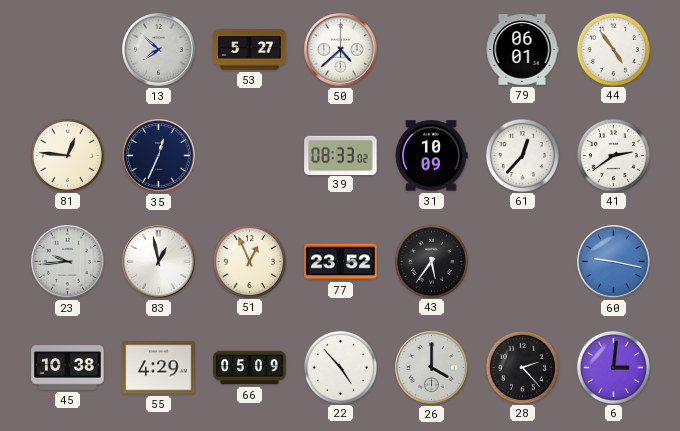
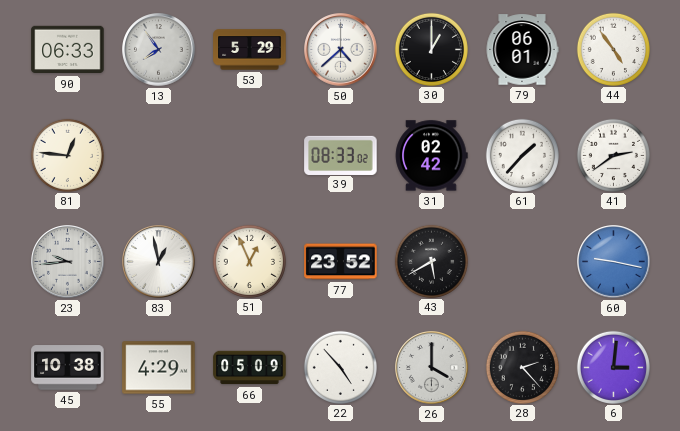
90: none -> 06:33 (68, 50)
13: 7:52 -> 7:54 (159, 50)
53: 5:27 -> 5:29 (250, 50)
30: none -> 1:00 (431, 49)
35: 12:34 -> none (159, 156)
31: 10:09 -> 02:42 (431, 156)
61: 12:37 -> 1:37 (522, 155)
43: 5:36 -> 5:40 (431, 261)
